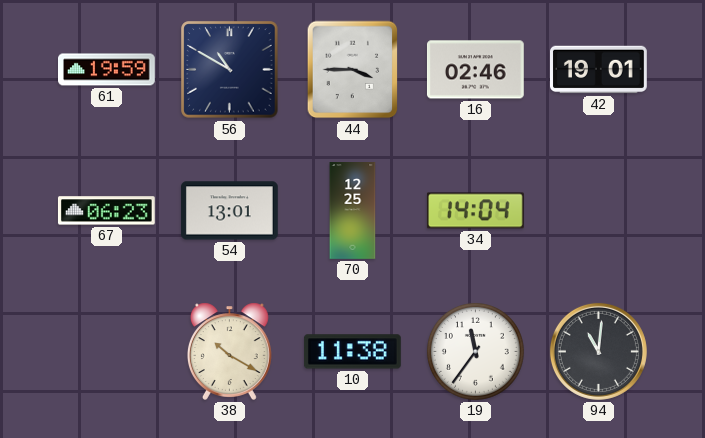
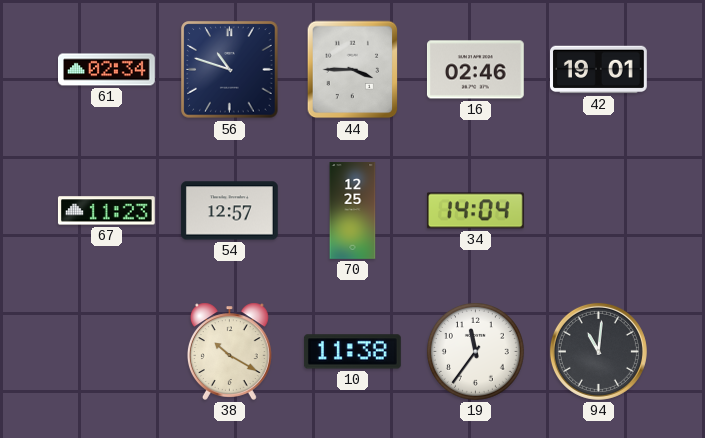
61: 19:59 -> 02:34 (107, 70)
56: 10:50 -> 10:48 (230, 70)
67: 06:23 -> 11:23 (106, 211)
54: 13:01 -> 12:57 (230, 211)
